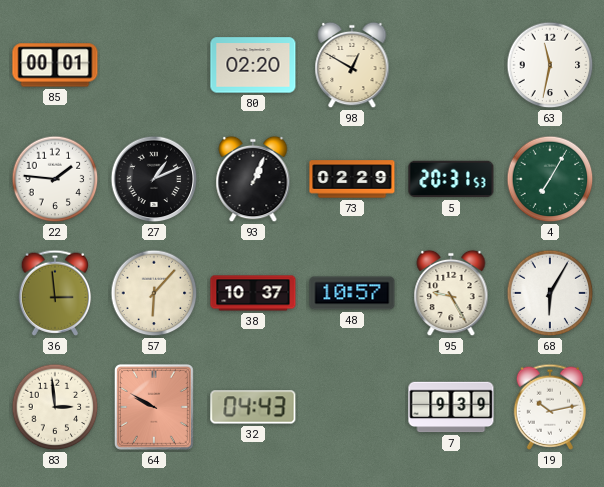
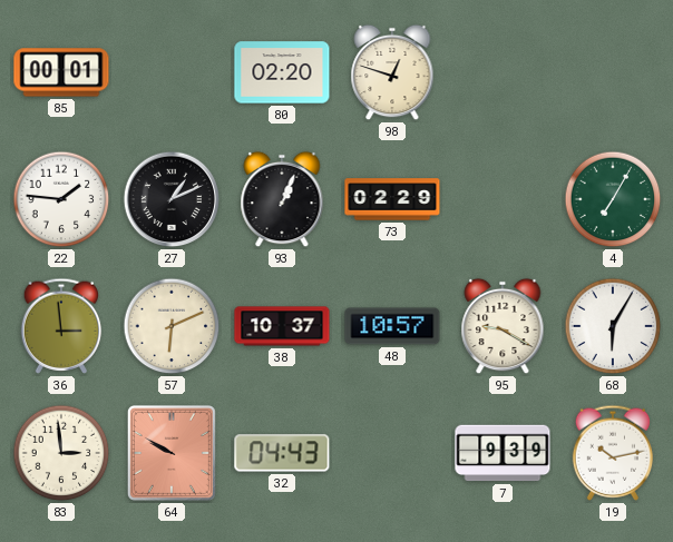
98: 12:50 -> 12:48 (392, 72)
63: 11:32 -> none (550, 65)
5: 20:31 -> none (451, 179)
57: 6:07 -> 6:11 (172, 326)
95: 9:25 -> 9:20 (503, 326)
